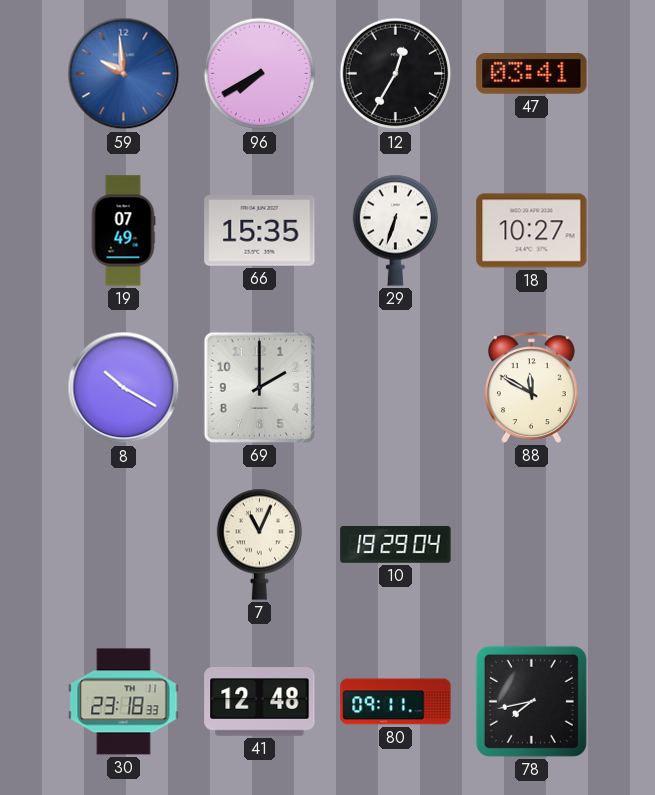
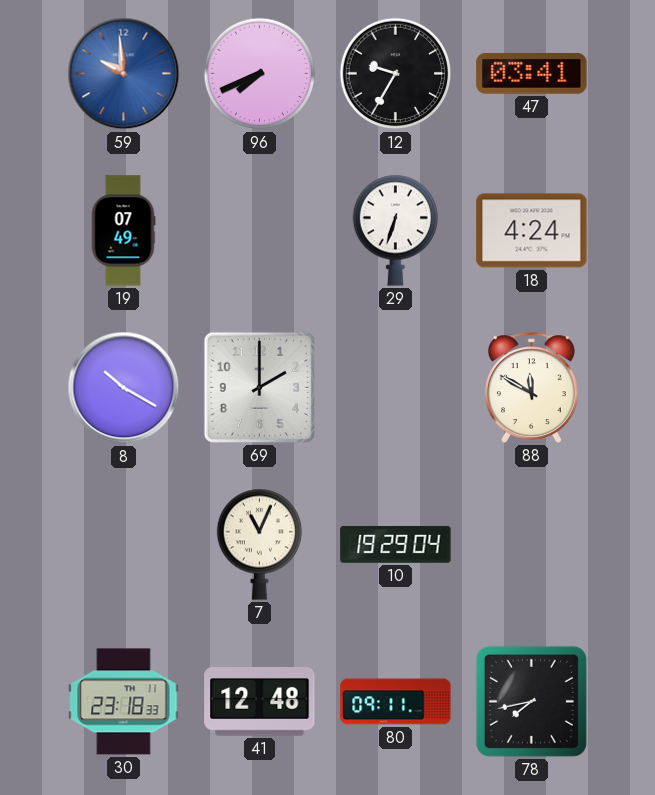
96: 7:40 -> 7:41 (260, 74)
12: 12:35 -> 9:35 (396, 74)
66: 15:35 -> none (260, 231)
18: 10:27 -> 4:24 (532, 231)
